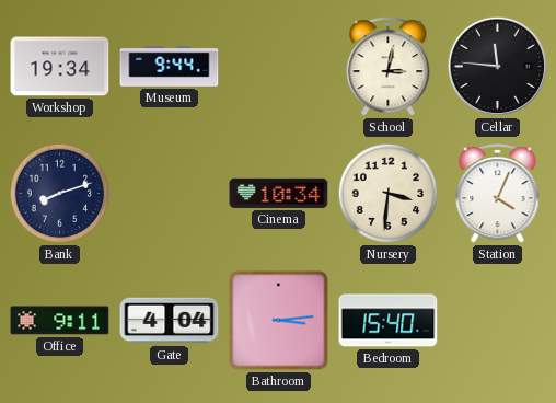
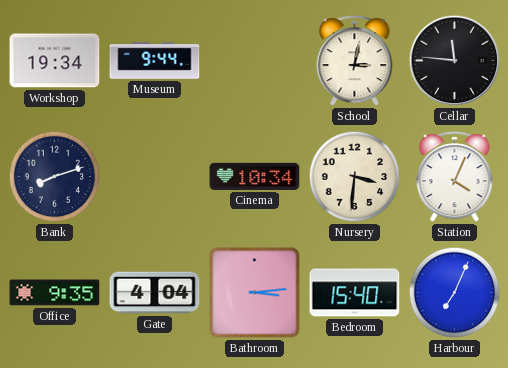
Office: 9:11 -> 9:35 (55, 293)
Harbour: none -> 7:04 (455, 293)
